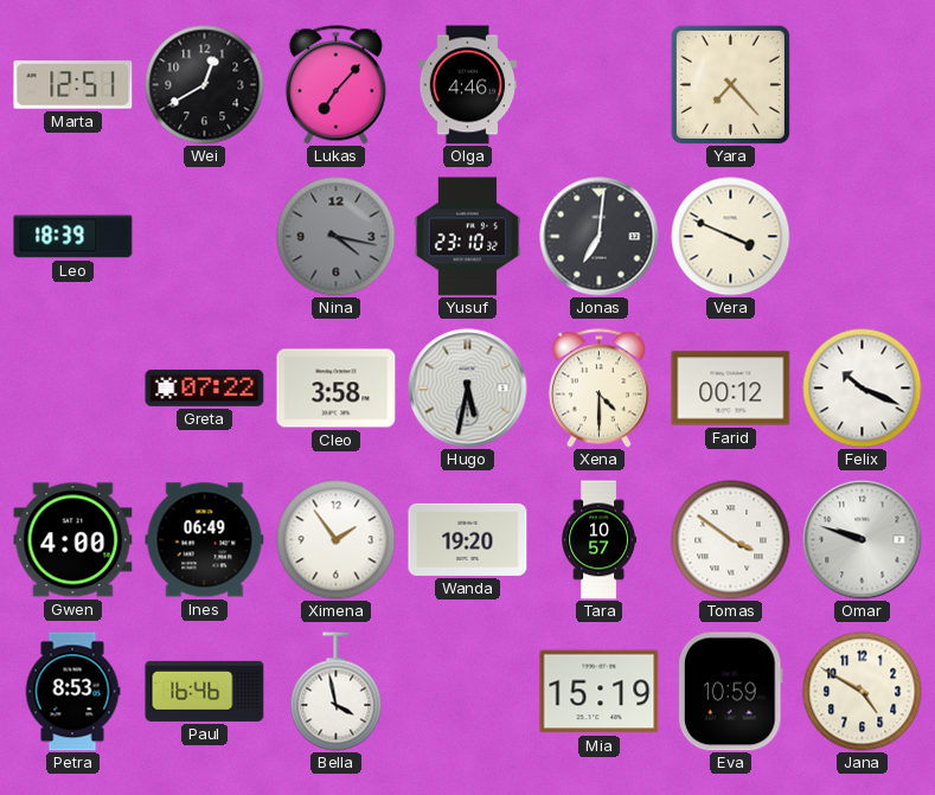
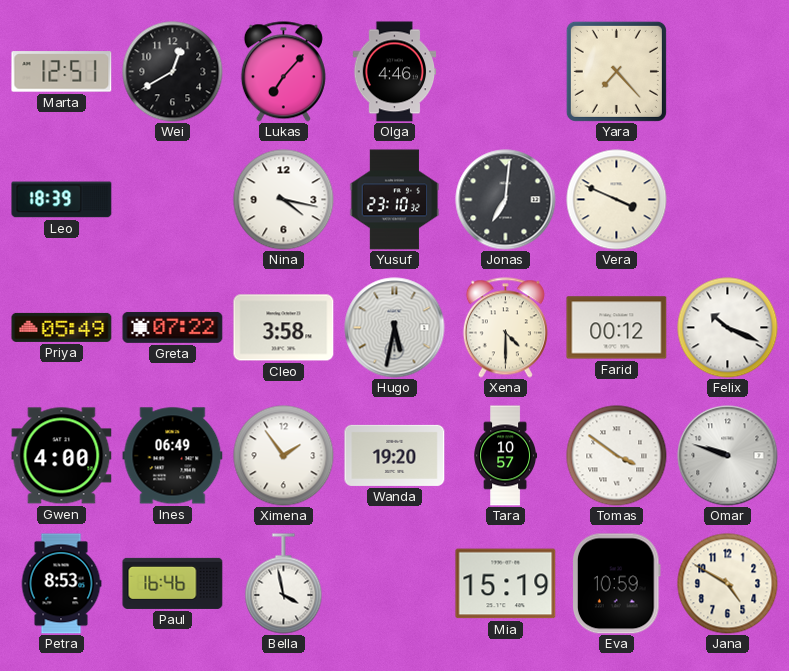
Nina dial: grey -> white (284, 200)
Priya: none -> 05:49 (62, 327)
